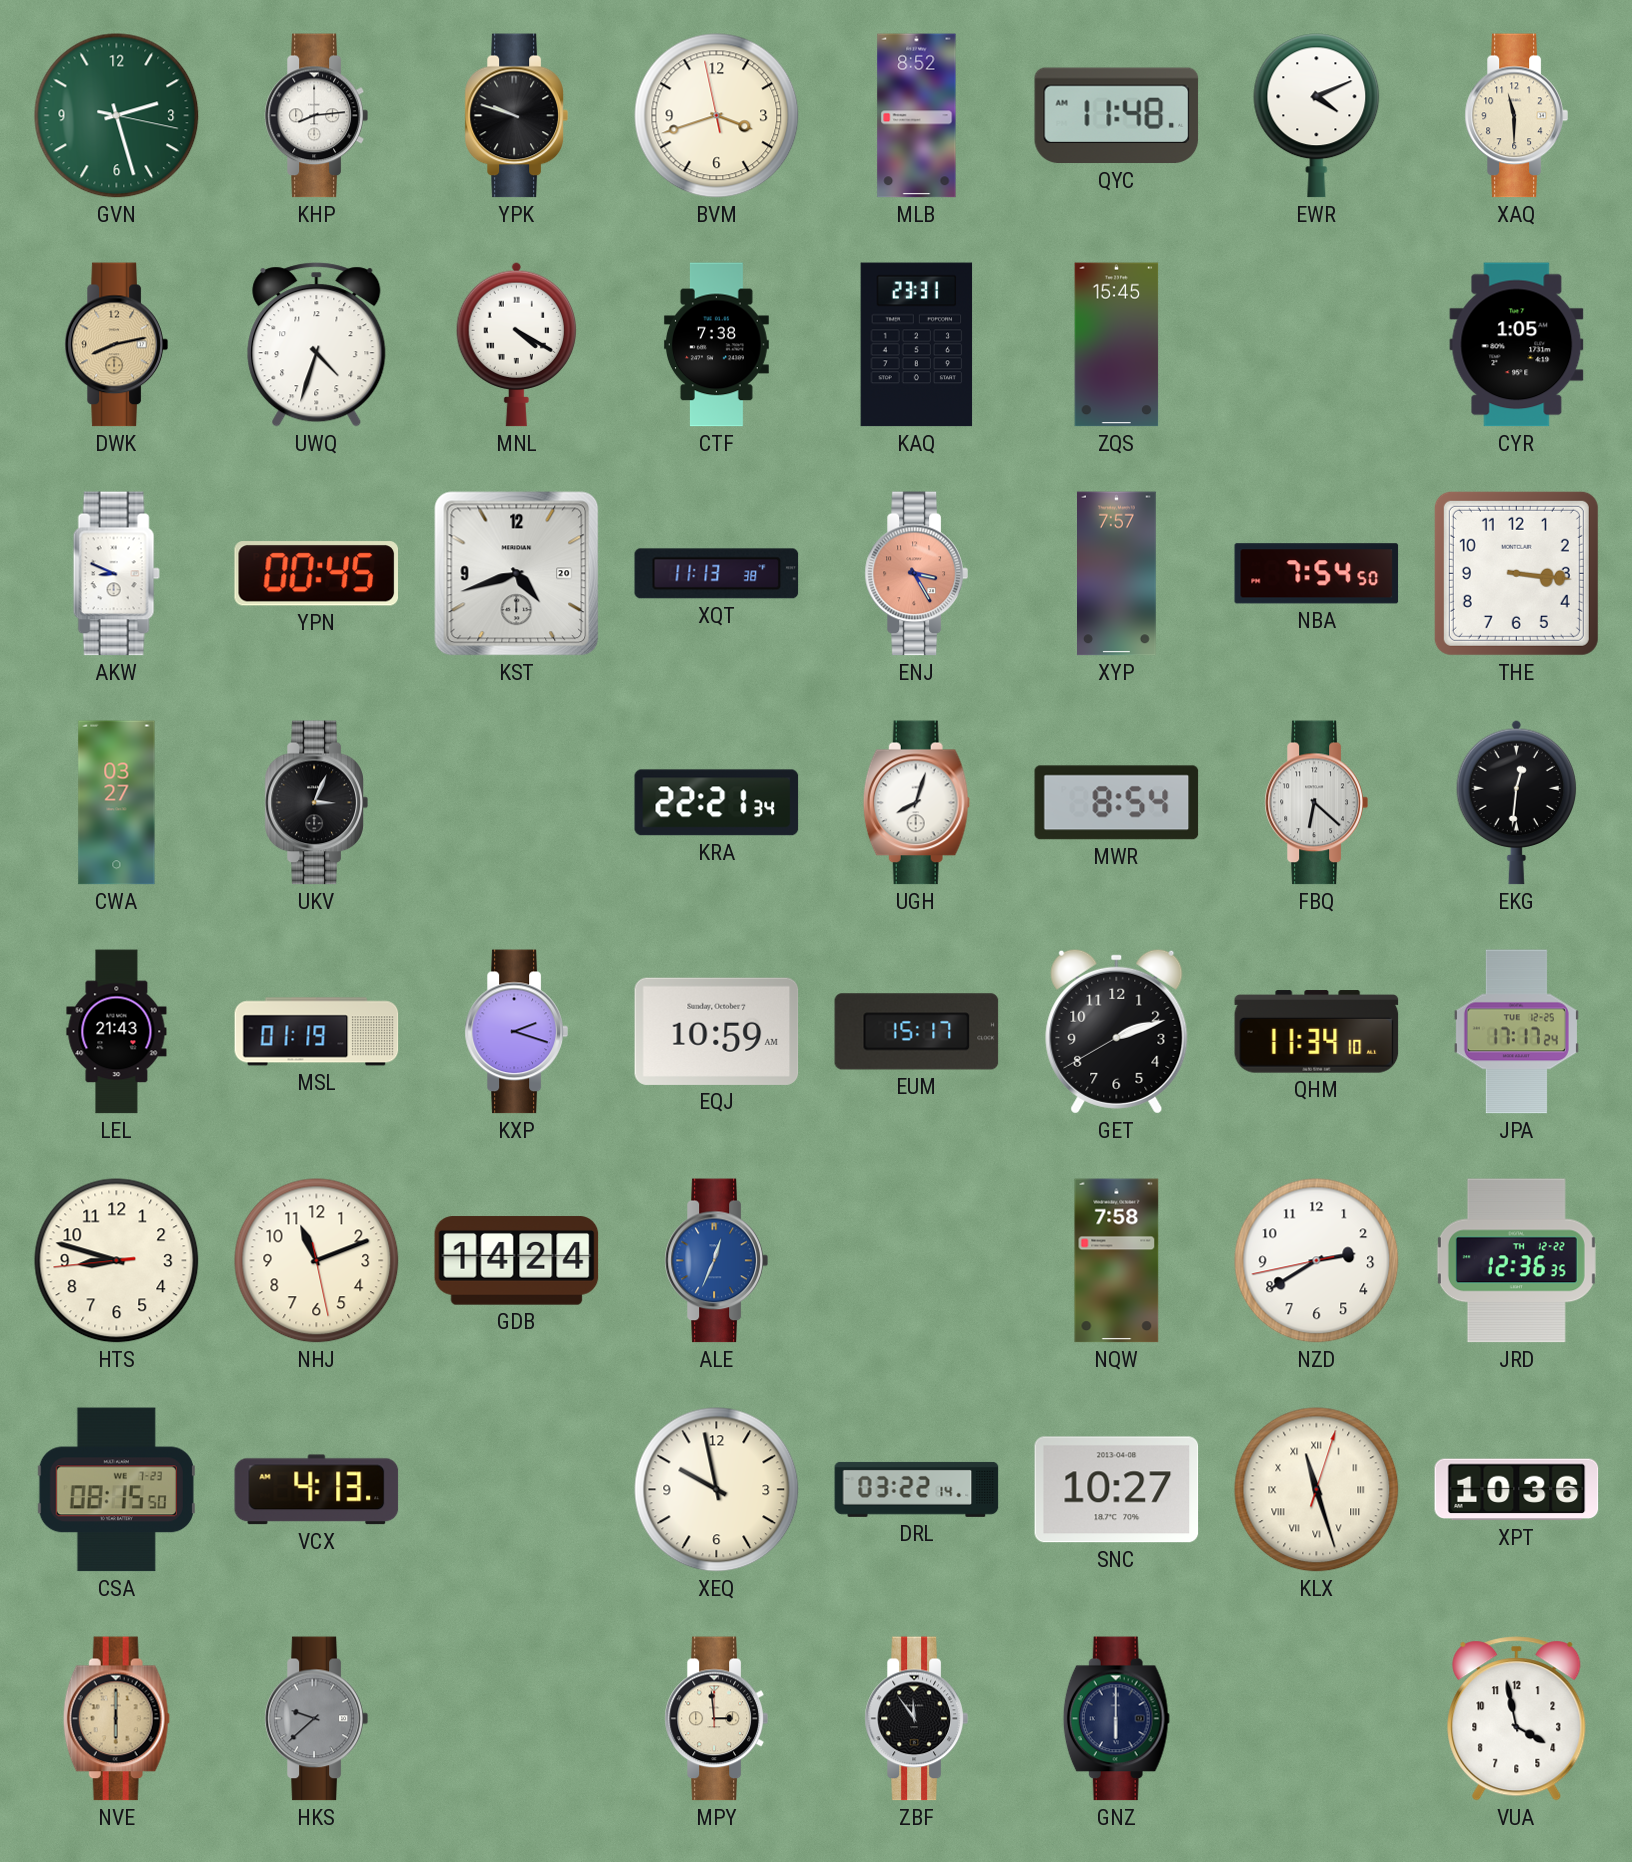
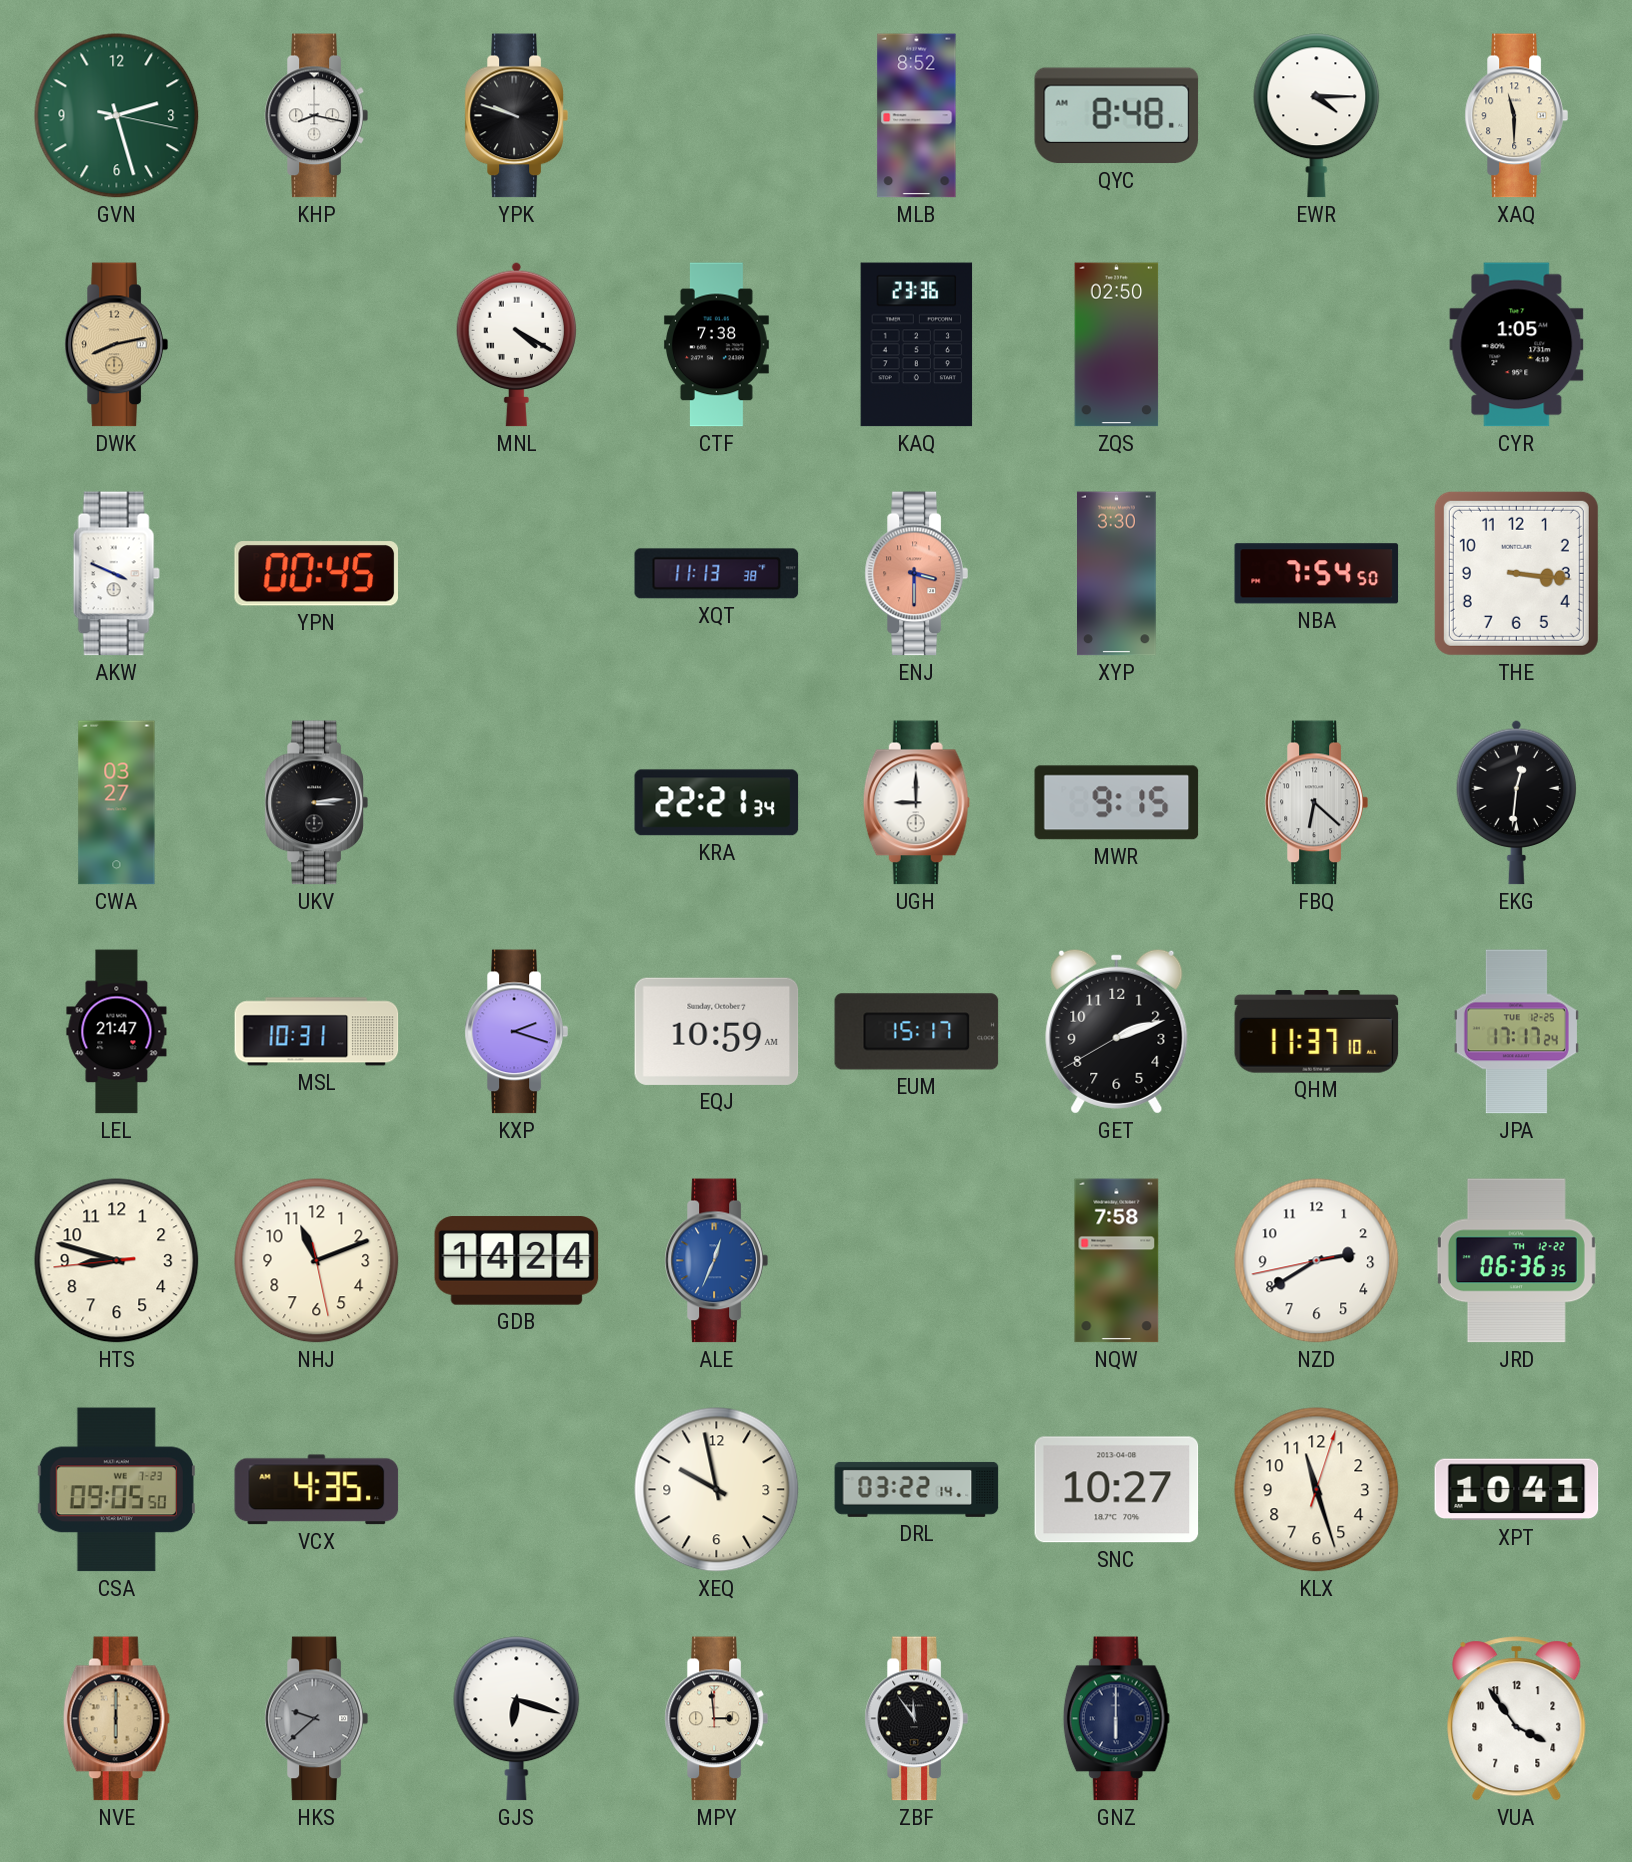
KHP: 8:14 -> 8:17 (316, 116)
BVM: 3:41 -> none (717, 116)
QYC: 11:48 -> 8:48 (1117, 116)
EWR: 4:11 -> 4:15 (1317, 116)
UWQ: 4:33 -> none (317, 345)
KAQ: 23:31 -> 23:36 (917, 345)
ZQS: 15:45 -> 02:50 (1117, 345)
AKW: 8:49 -> 3:49 (116, 574)
KST: 4:42 -> none (517, 574)
ENJ: 3:25 -> 3:30 (916, 574)
XYP: 7:57 -> 3:30 (1117, 574)
UKV: 3:04 -> 3:14 (316, 803)
UGH: 8:03 -> 9:00 (916, 803)
MWR: 8:54 -> 9:15 (1117, 803)
LEL: 21:43 -> 21:47 (117, 1032)
MSL: 01:19 -> 10:31 (317, 1032)
QHM: 11:34 -> 11:37 (1317, 1032)
JRD: 12:36 -> 06:36 (1516, 1261)
CSA: 08:15 -> 09:05 (116, 1490)
VCX: 4:13 -> 4:35 (317, 1490)
KLX numerals: Roman -> Arabic (1317, 1490)
XPT: 10:36 -> 10:41 (1517, 1490)
GJS: none -> 6:18 (517, 1719)
VUA: 3:58 -> 3:54 (1517, 1719)
